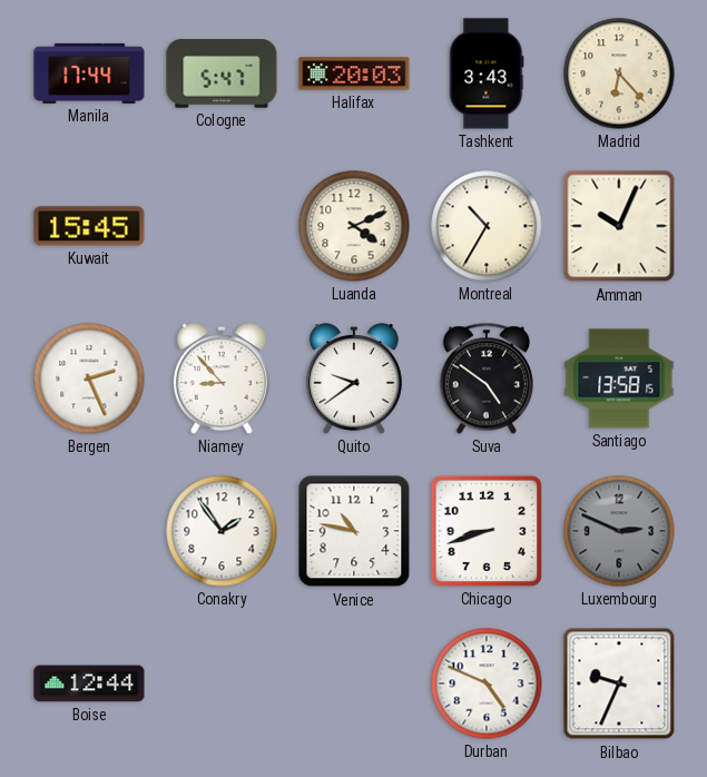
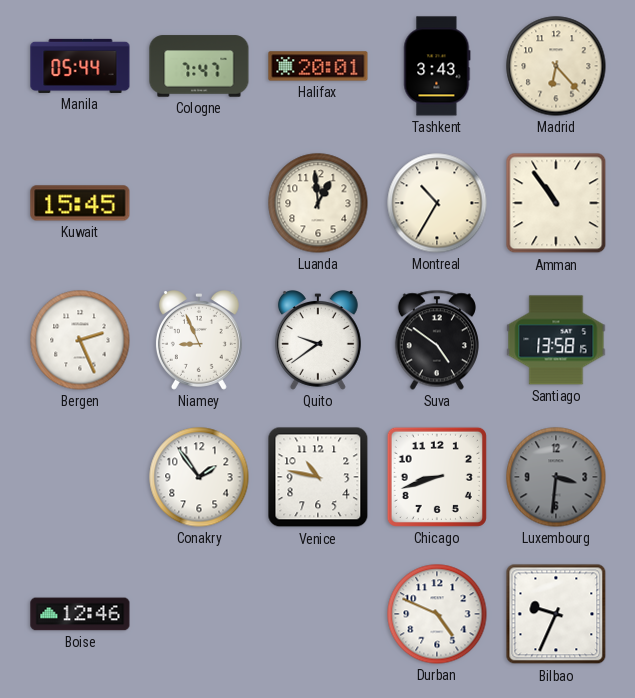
Manila: 17:44 -> 05:44 (80, 66)
Cologne: 5:47 -> 7:47 (199, 66)
Halifax: 20:03 -> 20:01 (318, 66)
Luanda: 4:11 -> 12:59 (318, 203)
Amman: 10:04 -> 10:54 (556, 203)
Niamey: 8:53 -> 8:56 (199, 341)
Luxembourg: 2:49 -> 3:31 (556, 477)
Boise: 12:44 -> 12:46 (80, 614)
